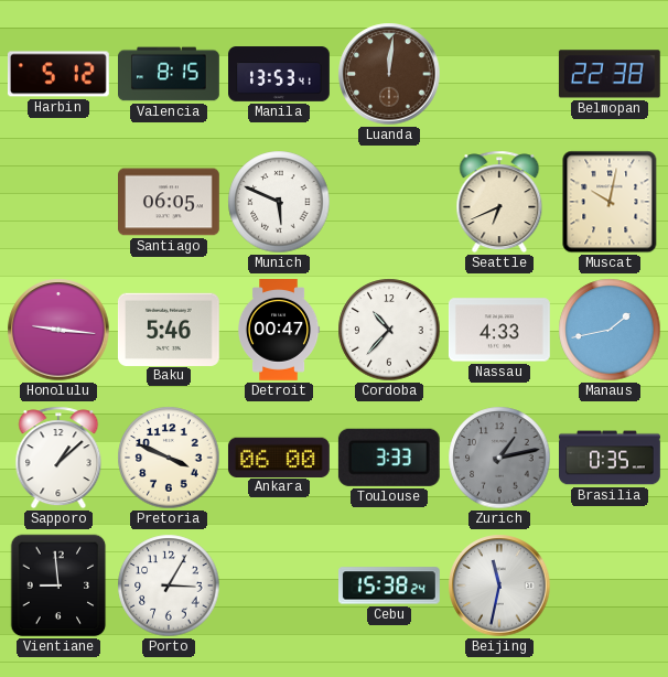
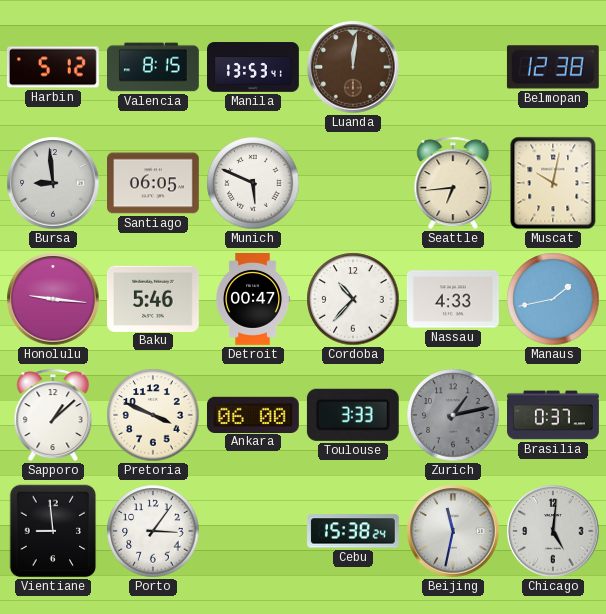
Belmopan: 22:38 -> 12:38 (553, 67)
Bursa: none -> 8:59 (53, 183)
Seattle: 6:41 -> 6:44 (453, 183)
Brasilia: 0:35 -> 0:37 (554, 415)
Porto: 3:05 -> 3:06 (153, 531)
Chicago: none -> 5:01 (553, 531)
